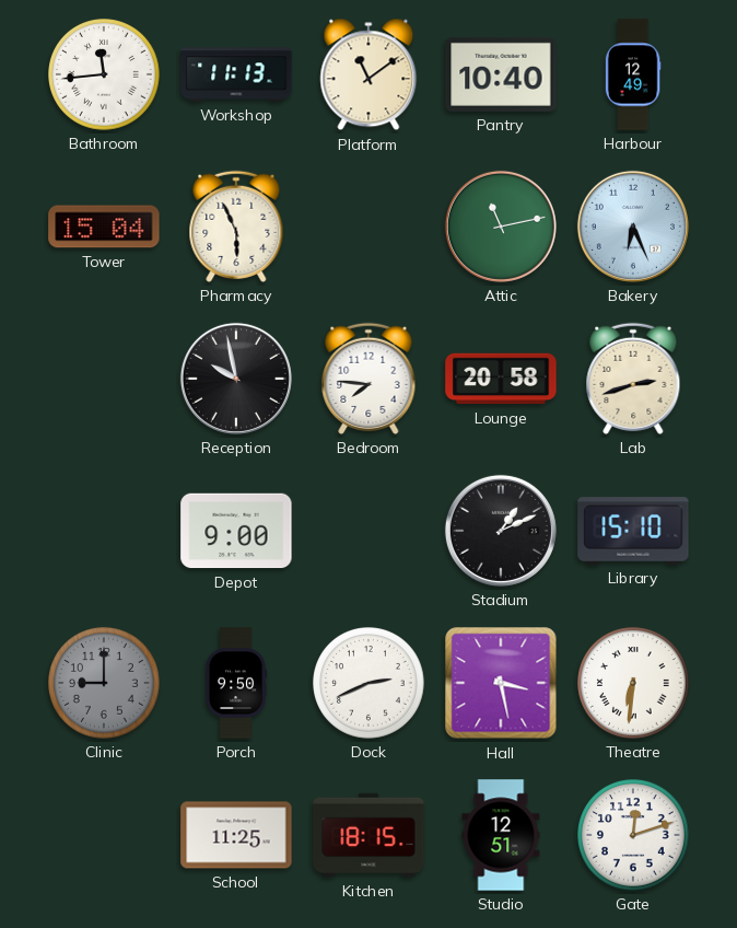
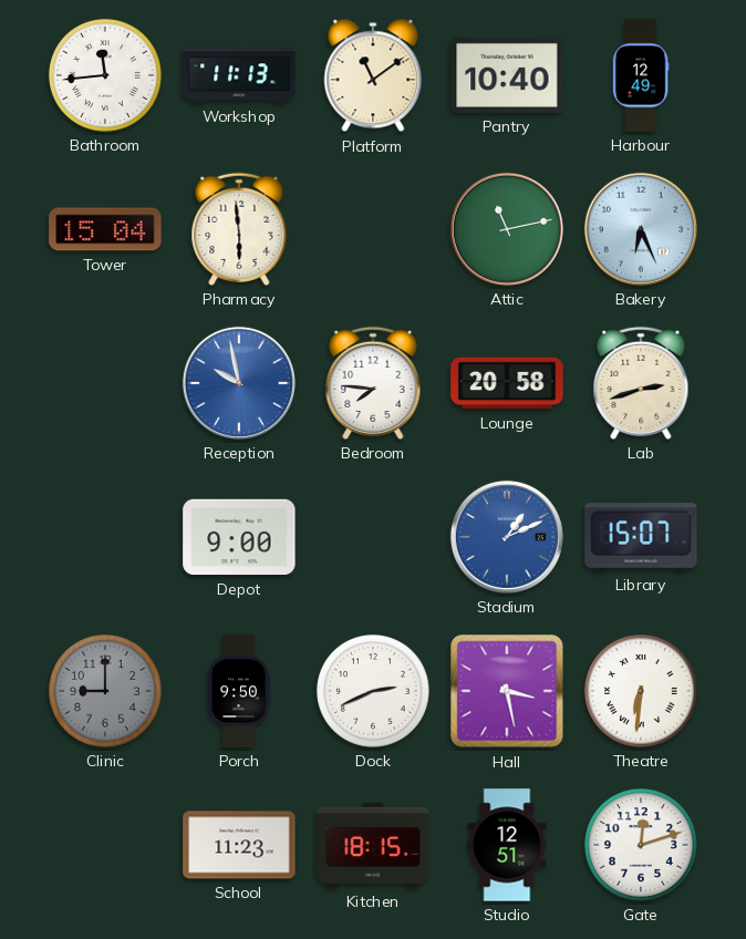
Pharmacy: 5:56 -> 5:59 (239, 229)
Reception dial: black -> blue (239, 383)
Stadium dial: black -> blue (507, 537)
Library: 15:10 -> 15:07 (641, 537)
School: 11:25 -> 11:23 (239, 845)
